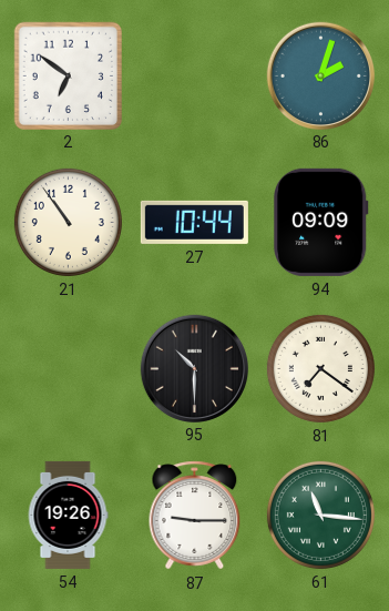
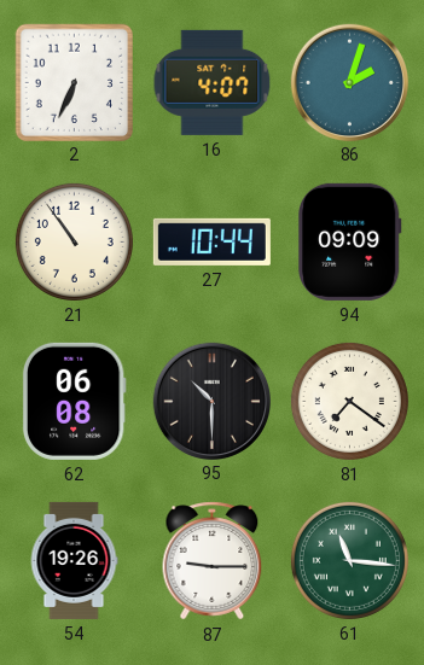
2: 6:51 -> 6:34 (74, 82)
16: none -> 4:07 (213, 82)
62: none -> 06:08 (74, 401)
